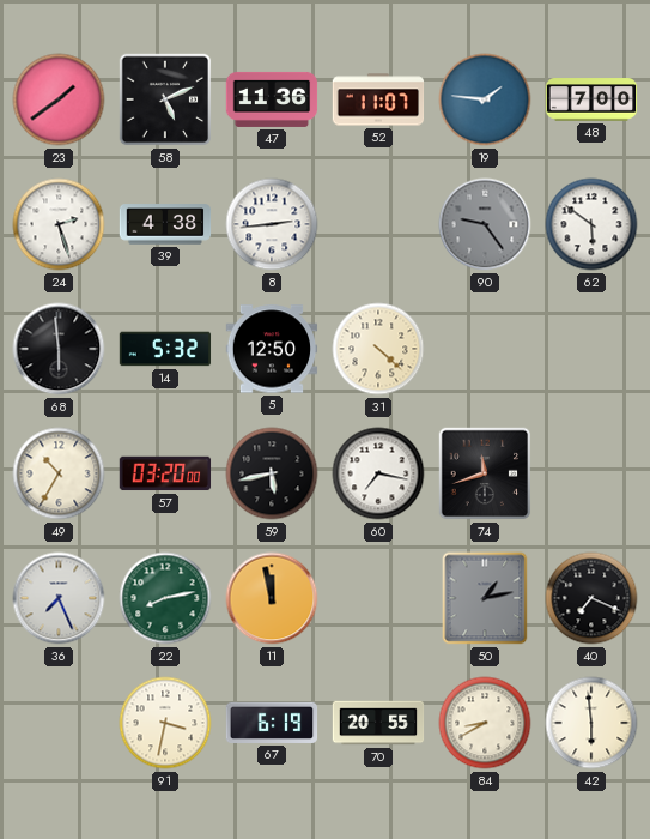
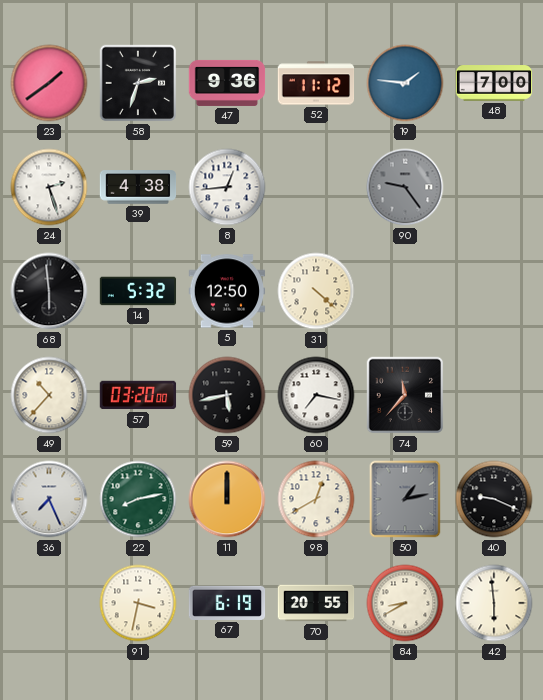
58: 5:11 -> 2:33 (138, 83)
47: 11:36 -> 9:36 (227, 83)
52: 11:07 -> 11:12 (316, 83)
8: 2:44 -> 12:44 (227, 187)
62: 5:51 -> none (591, 224)
49: 10:35 -> 10:37 (49, 395)
74: 11:42 -> 11:37 (405, 395)
11: 11:58 -> 12:00 (227, 499)
98: none -> 12:40 (316, 499)
40: 7:19 -> 9:19 (494, 499)
